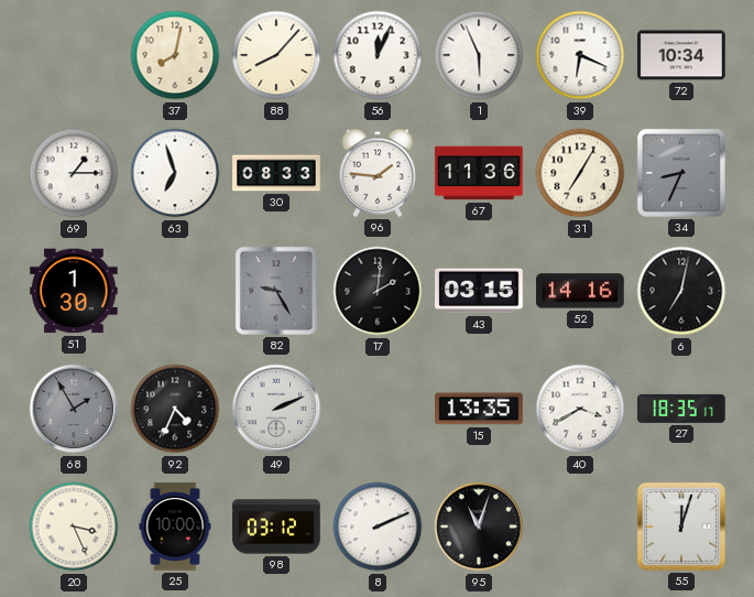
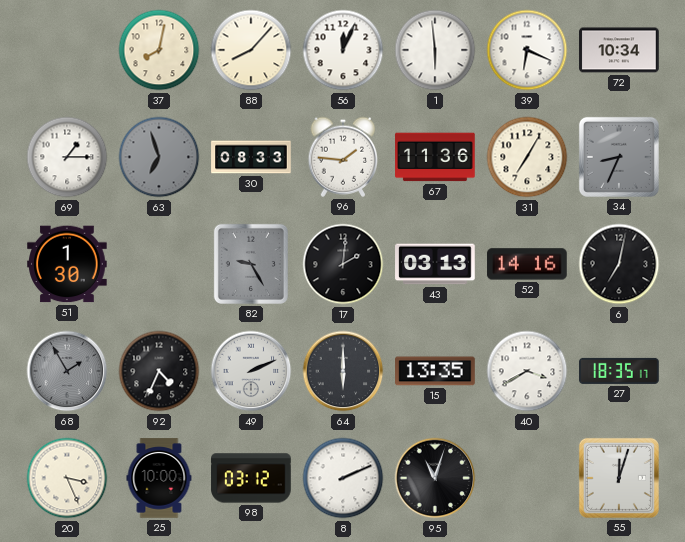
1: 5:56 -> 5:59 (435, 50)
63 dial: white -> grey (159, 157)
43: 03:15 -> 03:13 (435, 264)
64: none -> 6:00 (343, 371)
